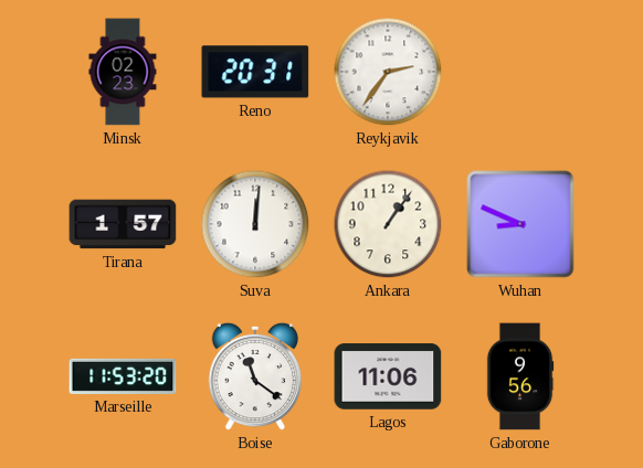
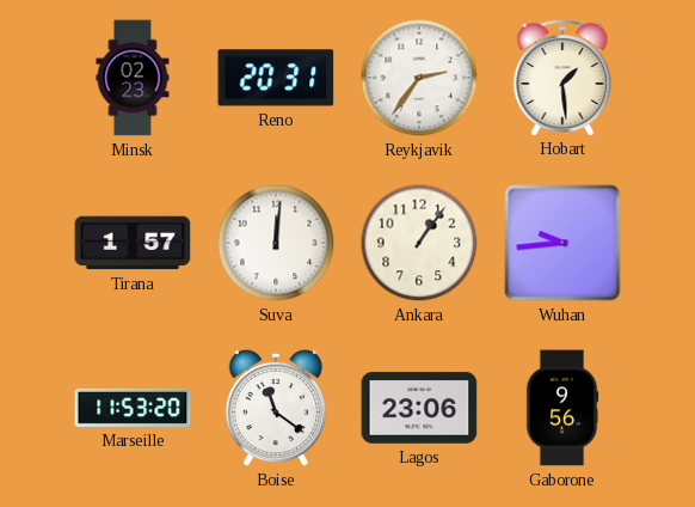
Hobart: none -> 1:29 (562, 77)
Wuhan: 8:49 -> 9:44 (562, 243)
Lagos: 11:06 -> 23:06 (419, 408)
